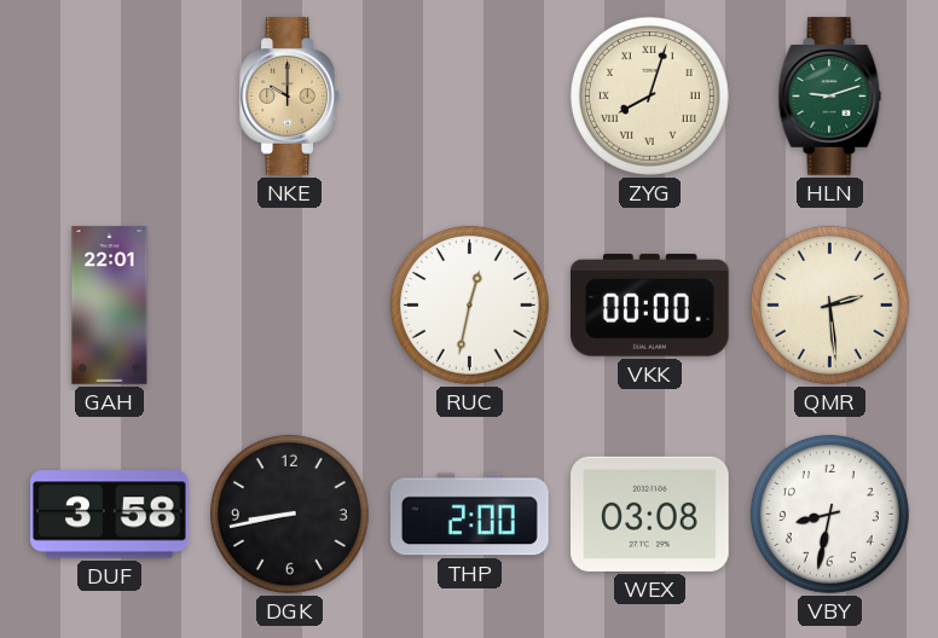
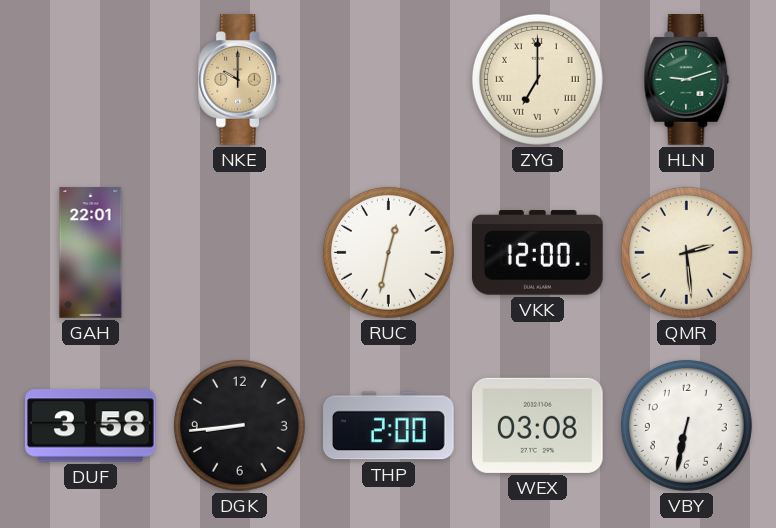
ZYG: 8:03 -> 7:00 (537, 79)
VKK: 00:00 -> 12:00 (538, 253)
DGK: 8:43 -> 8:44 (239, 425)
VBY: 8:32 -> 6:32 (686, 425)
